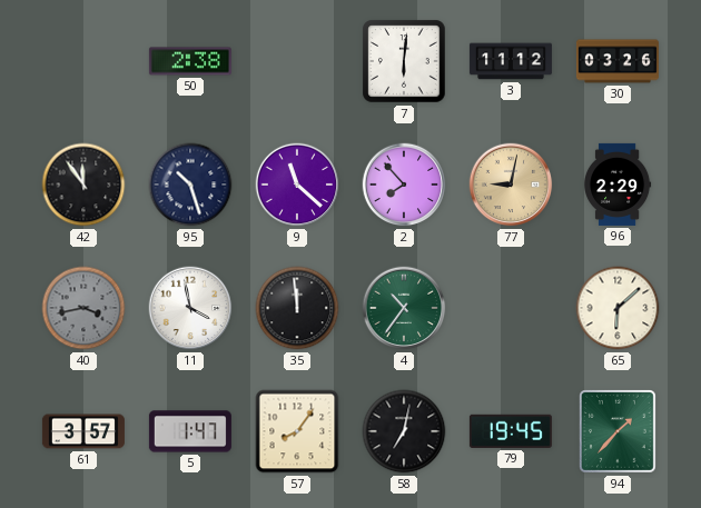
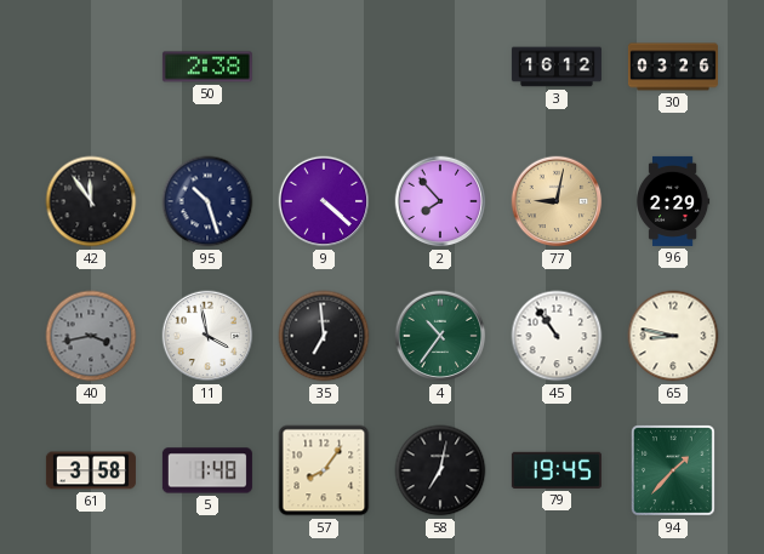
7: 6:01 -> none (404, 61)
3: 11:12 -> 16:12 (557, 67)
9: 11:22 -> 4:22 (324, 201)
35: 11:59 -> 6:59 (324, 336)
45: none -> 10:54 (557, 336)
65: 6:08 -> 8:47 (673, 336)
61: 3:57 -> 3:58 (91, 470)
5: 1:47 -> 1:48 (207, 470)
